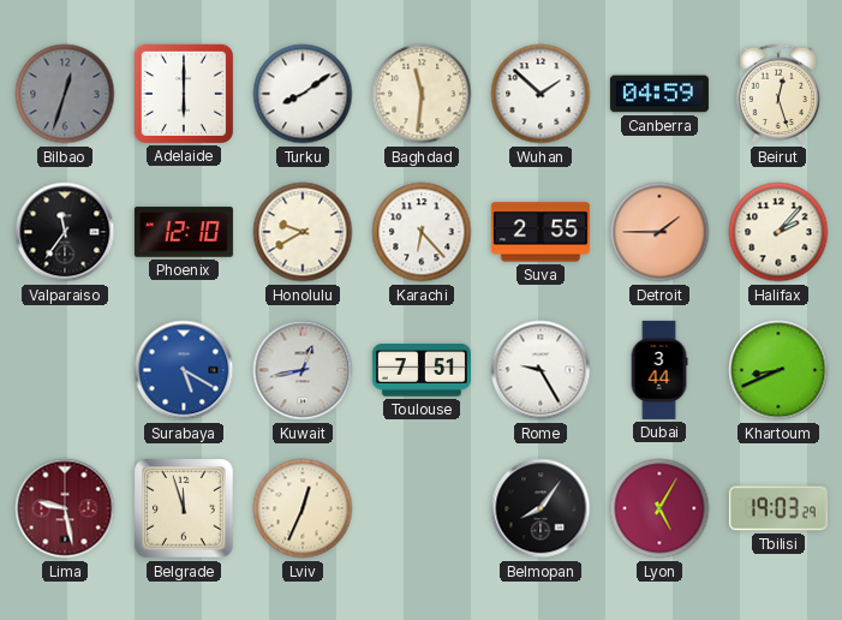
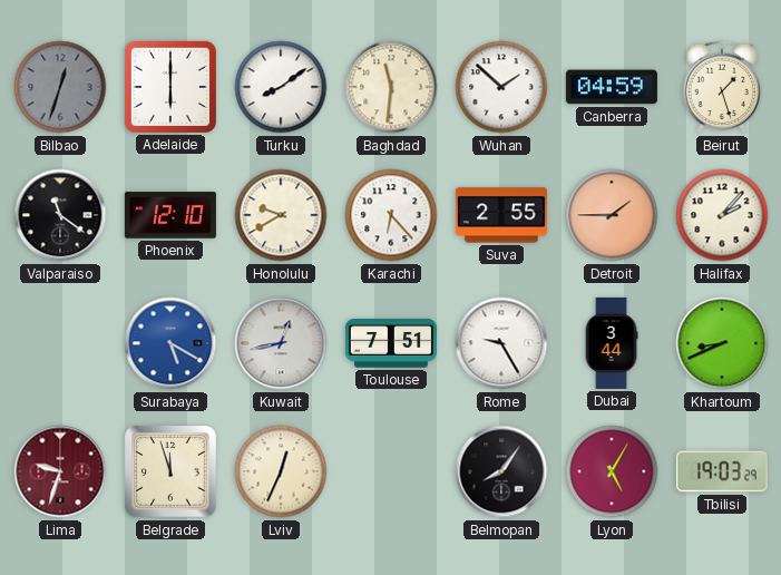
Beirut: 12:27 -> 1:27 (722, 87)
Valparaiso: 11:36 -> 11:21 (60, 215)
Lima: 9:28 -> 9:33 (60, 471)
